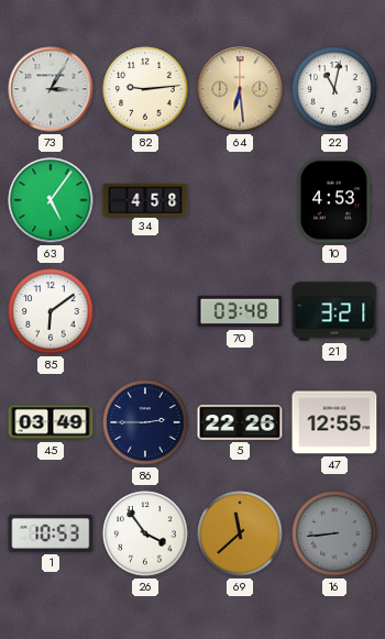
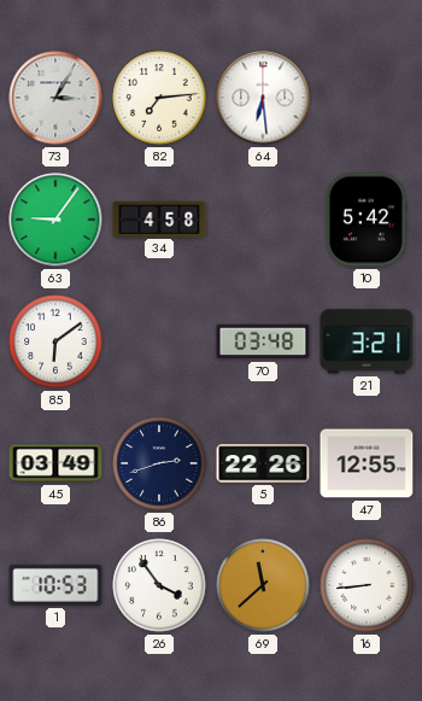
82: 9:14 -> 7:14 (159, 98)
64 dial: champagne -> white (263, 98)
22: 11:02 -> none (334, 89)
63: 5:06 -> 9:06 (55, 220)
10: 4:53 -> 5:42 (368, 220)
86: 2:45 -> 2:42 (159, 463)
16 dial: grey -> white (367, 585)
